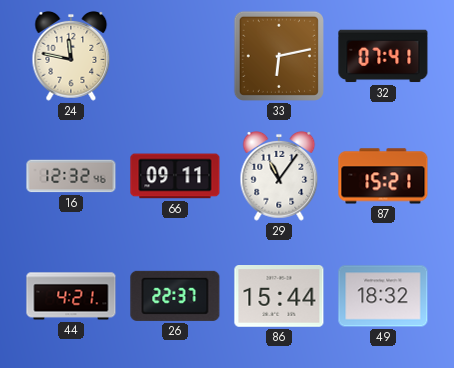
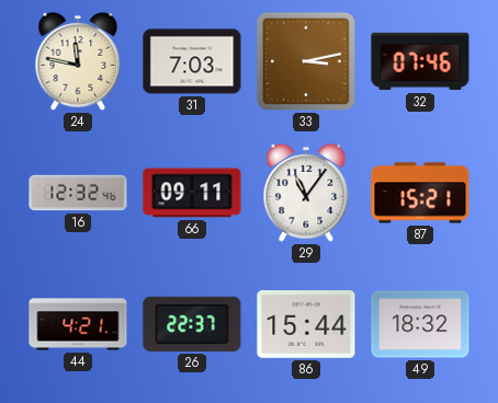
31: none -> 7:03 (192, 61)
33: 6:13 -> 3:13 (306, 61)
32: 07:41 -> 07:46 (420, 61)
